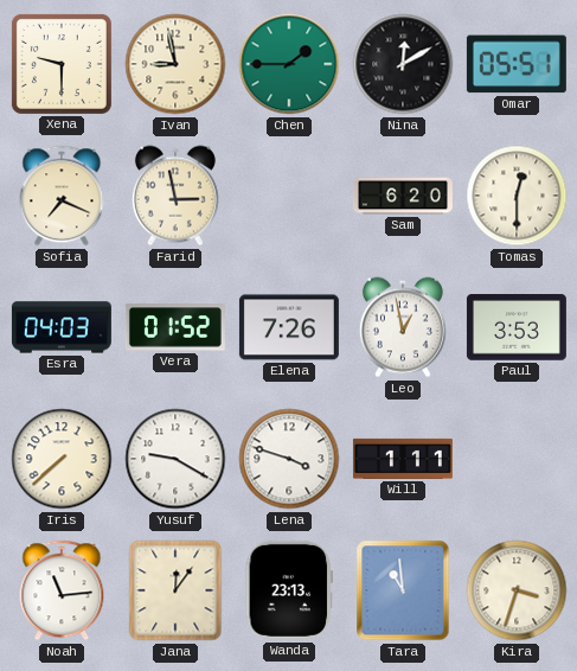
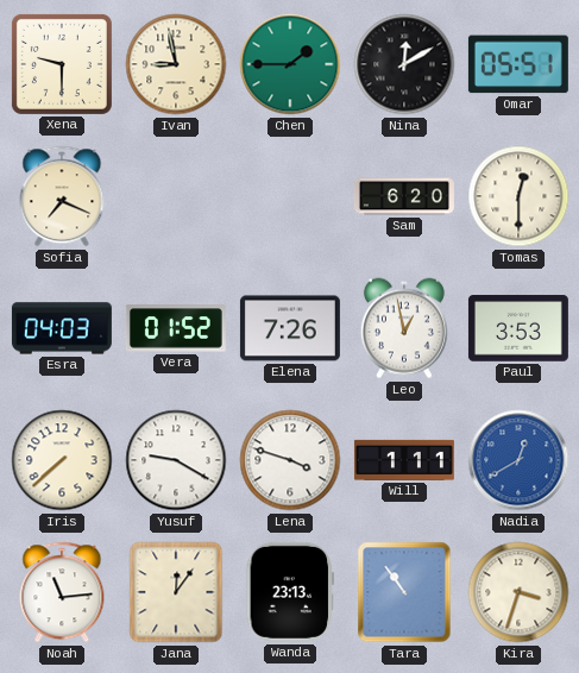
Farid: 2:58 -> none (175, 196)
Nadia: none -> 12:40 (518, 460)
Tara: 10:59 -> 10:54 (404, 592)
